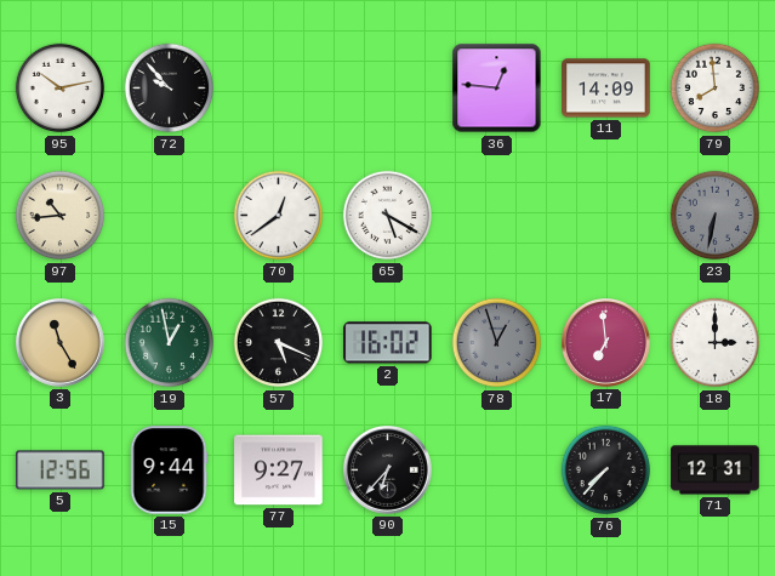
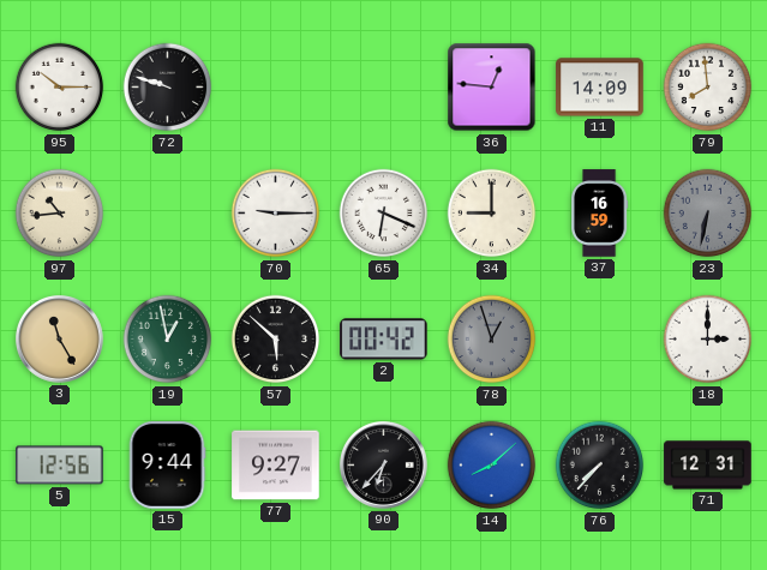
95: 10:13 -> 10:15 (60, 88)
72: 9:53 -> 9:48 (168, 88)
70: 12:39 -> 9:15 (276, 214)
65: 5:20 -> 6:19 (384, 214)
34: none -> 9:00 (492, 214)
37: none -> 16:59 (599, 214)
57: 5:19 -> 5:52 (276, 340)
2: 16:02 -> 00:42 (384, 340)
17: 6:59 -> none (606, 343)
14: none -> 8:08 (492, 466)
